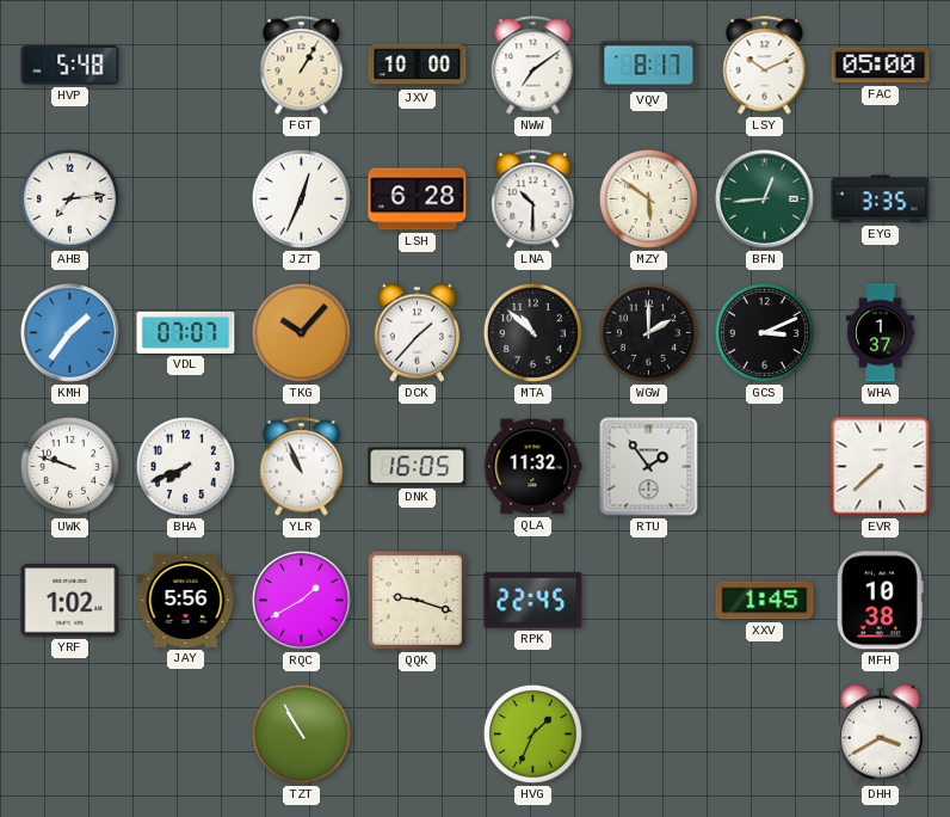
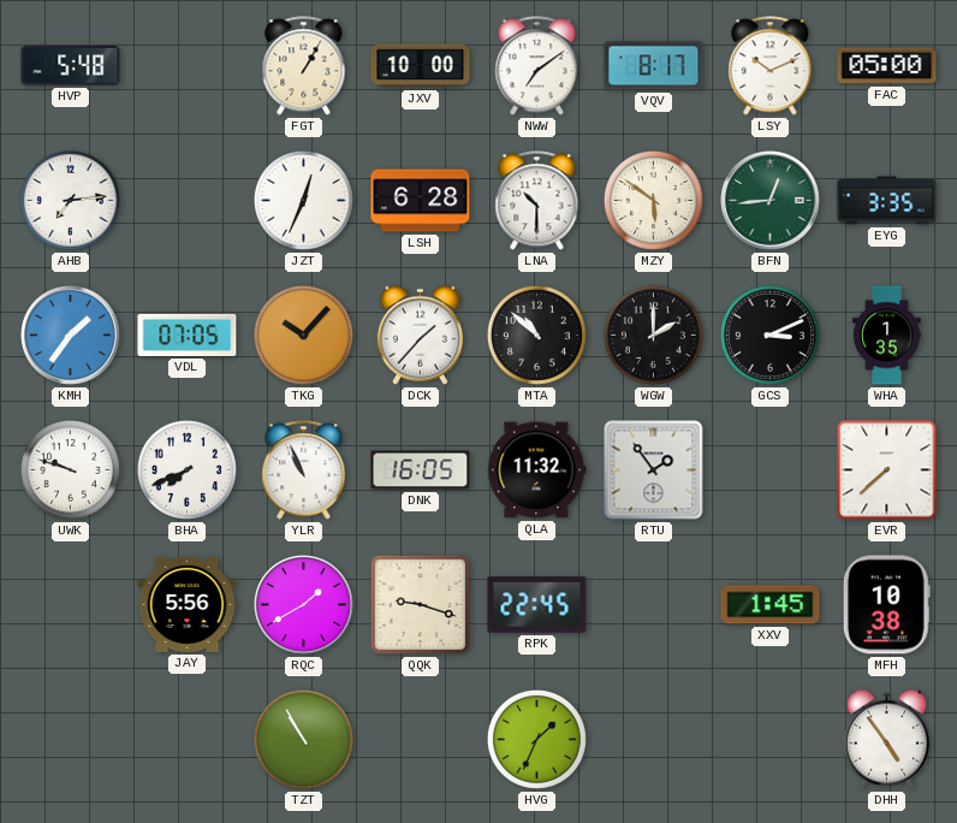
VDL: 07:07 -> 07:05 (188, 334)
WHA: 1:37 -> 1:35 (887, 336)
YRF: 1:02 -> none (70, 601)
DHH: 3:40 -> 4:54 (886, 739)
